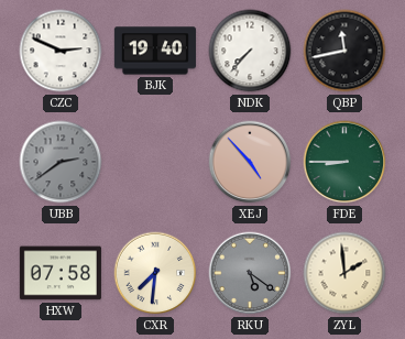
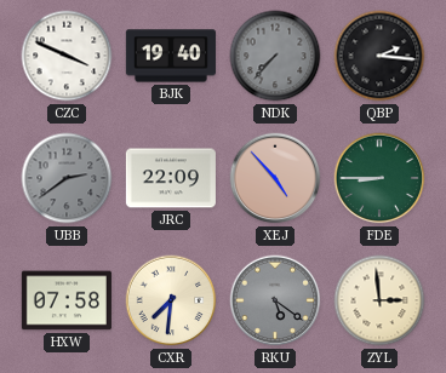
CZC: 2:49 -> 3:49 (67, 56)
NDK dial: white -> grey (275, 56)
QBP: 11:43 -> 2:16 (379, 56)
JRC: none -> 22:09 (171, 178)
ZYL: 1:59 -> 2:59 (379, 300)
